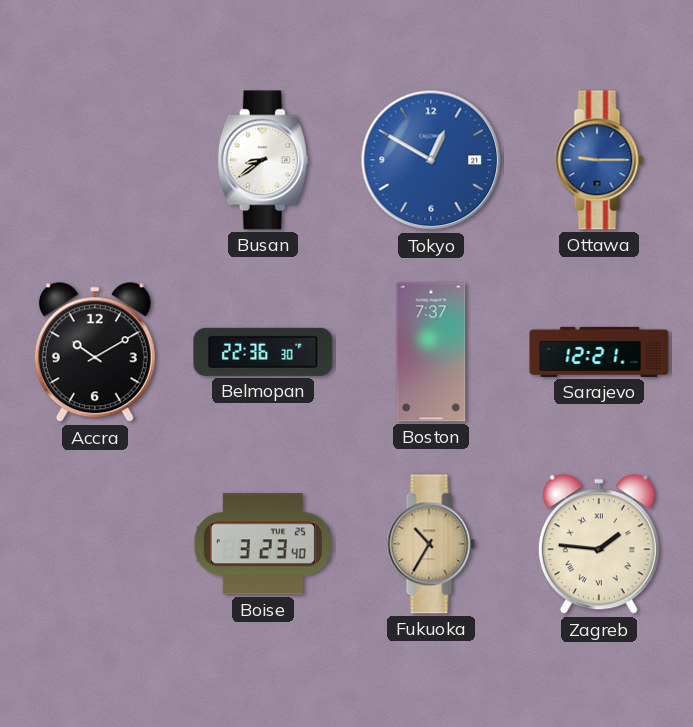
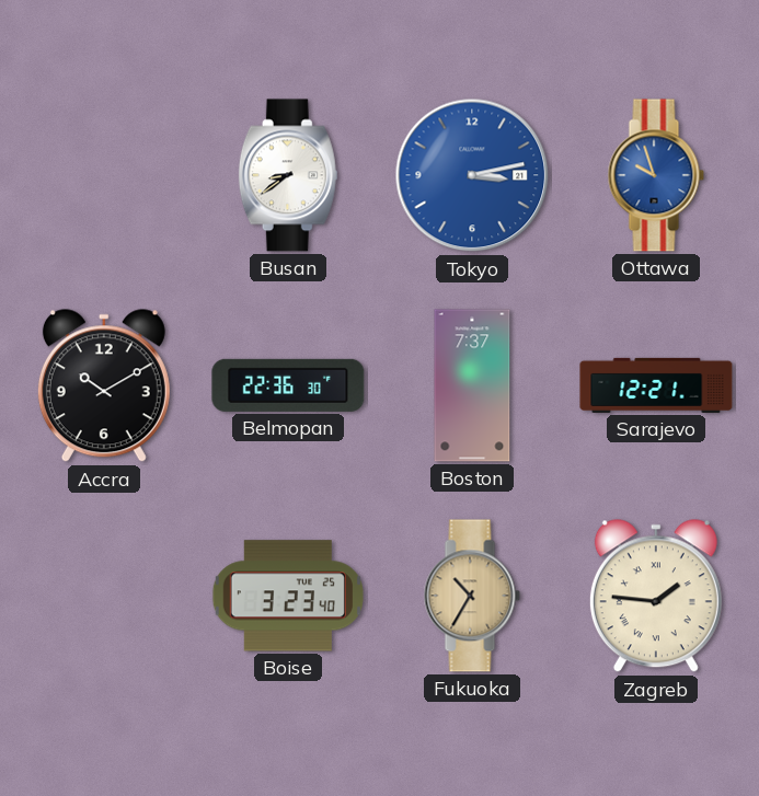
Tokyo: 12:50 -> 3:13 (472, 175)
Ottawa: 9:15 -> 9:57 (656, 175)
